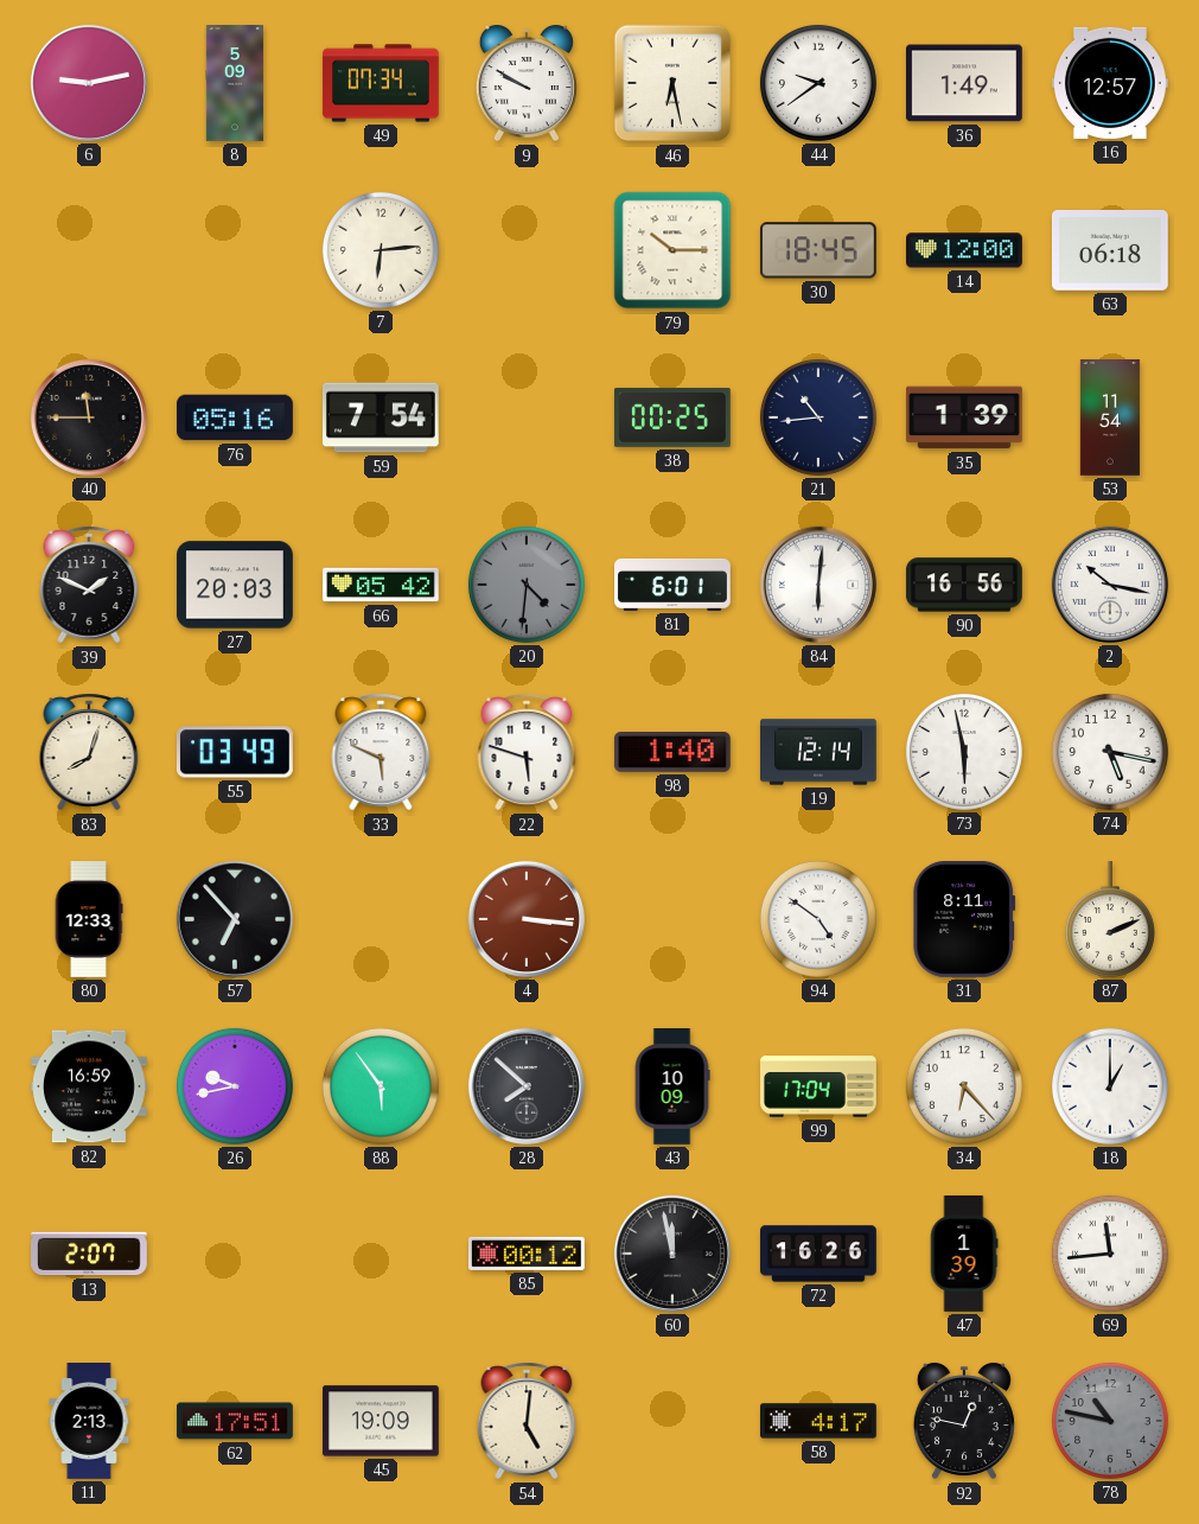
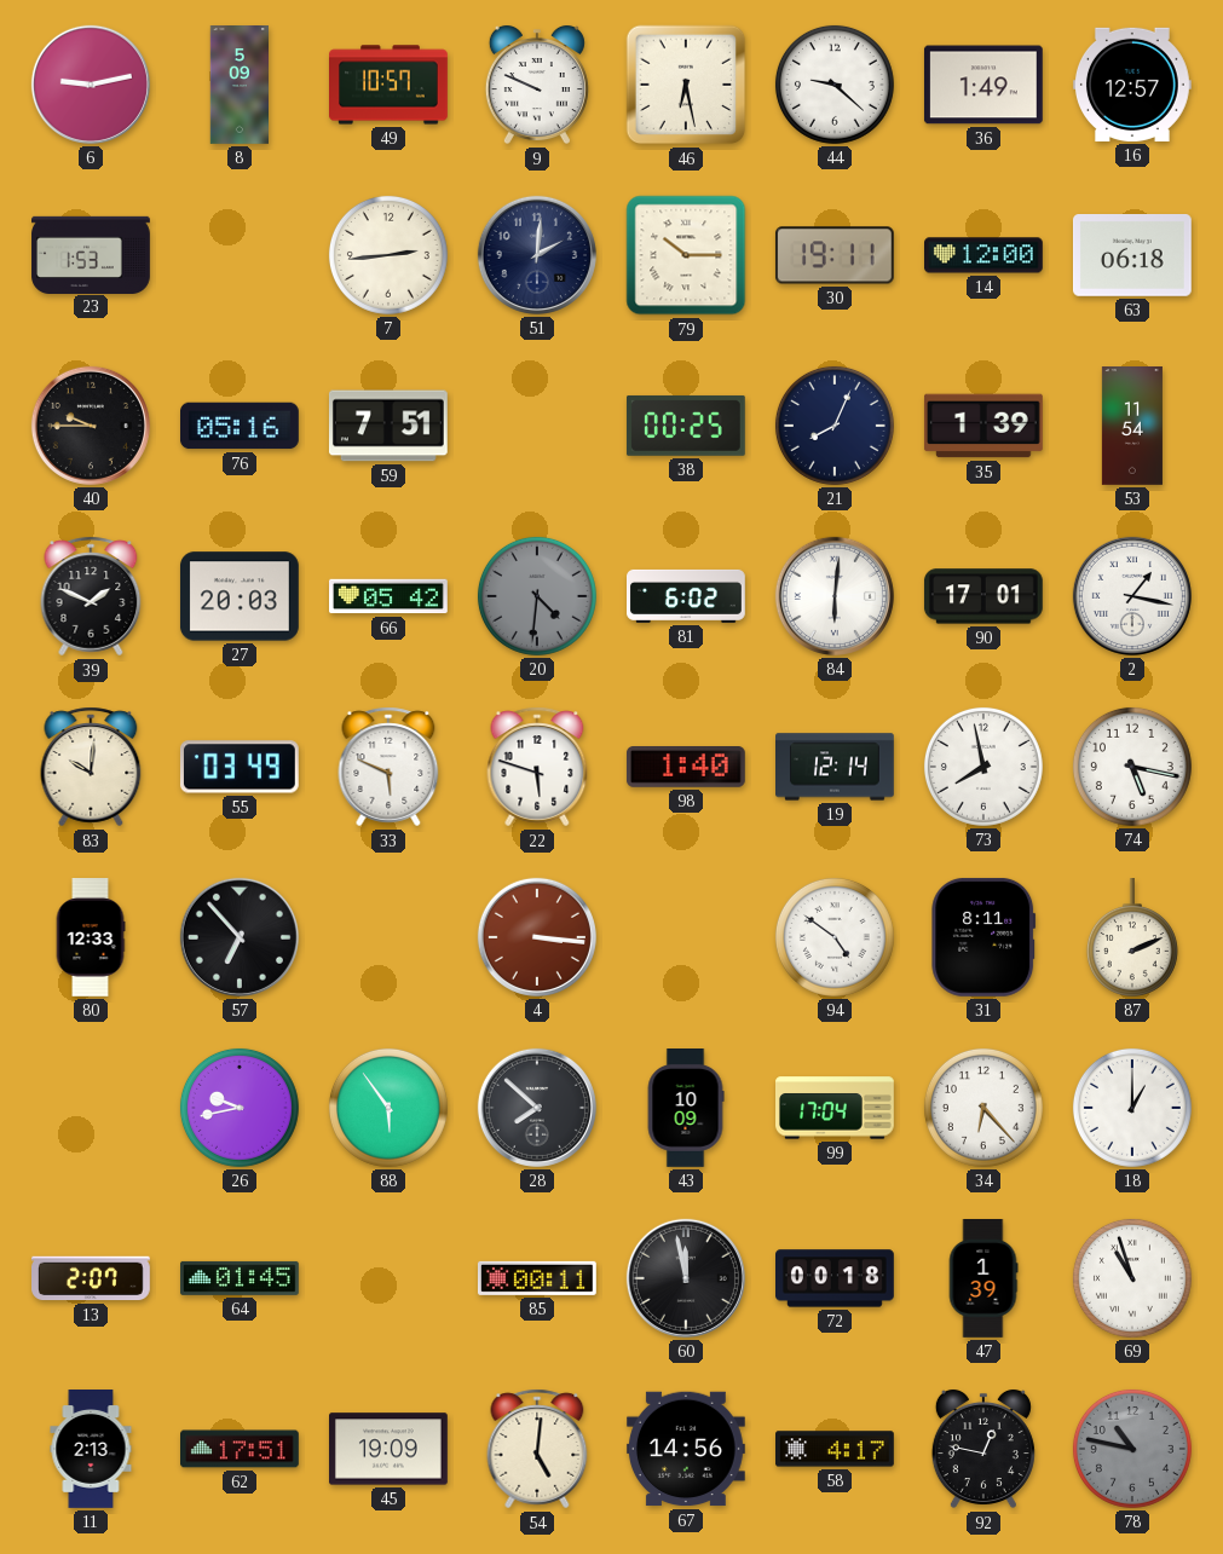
49: 07:34 -> 10:57 (390, 85)
9: 9:50 -> 9:49 (537, 85)
44: 9:39 -> 9:22 (835, 85)
23: none -> 1:53 (91, 254)
7: 6:14 -> 2:44 (388, 255)
51: none -> 2:01 (537, 255)
30: 18:45 -> 19:11 (835, 255)
40: 11:45 -> 9:45 (91, 426)
59: 7:54 -> 7:51 (388, 426)
21: 10:44 -> 8:04 (835, 426)
81: 6:01 -> 6:02 (687, 596)
90: 16:56 -> 17:01 (983, 596)
2: 10:17 -> 1:17 (1132, 596)
83: 8:03 -> 10:01 (91, 767)
73: 5:58 -> 7:58 (983, 767)
82: 16:59 -> none (90, 1086)
64: none -> 01:45 (241, 1278)
85: 00:12 -> 00:11 (537, 1278)
72: 16:26 -> 00:18 (836, 1278)
69: 11:44 -> 10:57 (1132, 1278)
67: none -> 14:56 (686, 1449)
